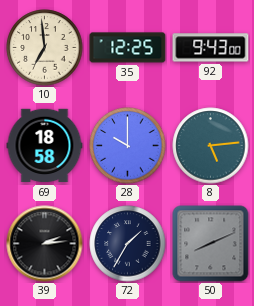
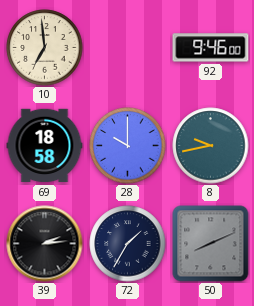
35: 12:25 -> none (128, 48)
92: 9:43 -> 9:46 (211, 48)
8: 5:14 -> 9:43 (211, 146)
